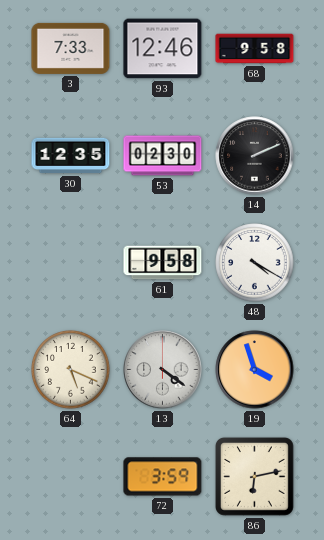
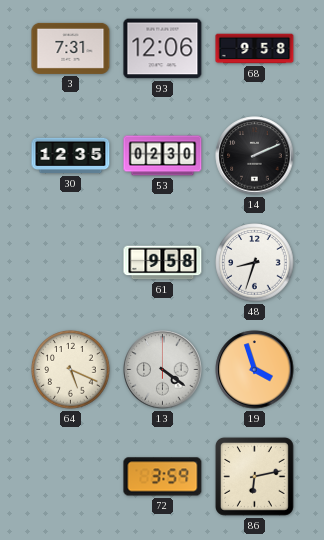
3: 7:33 -> 7:31 (71, 48)
93: 12:46 -> 12:06 (163, 49)
48: 4:20 -> 8:33 (255, 263)
